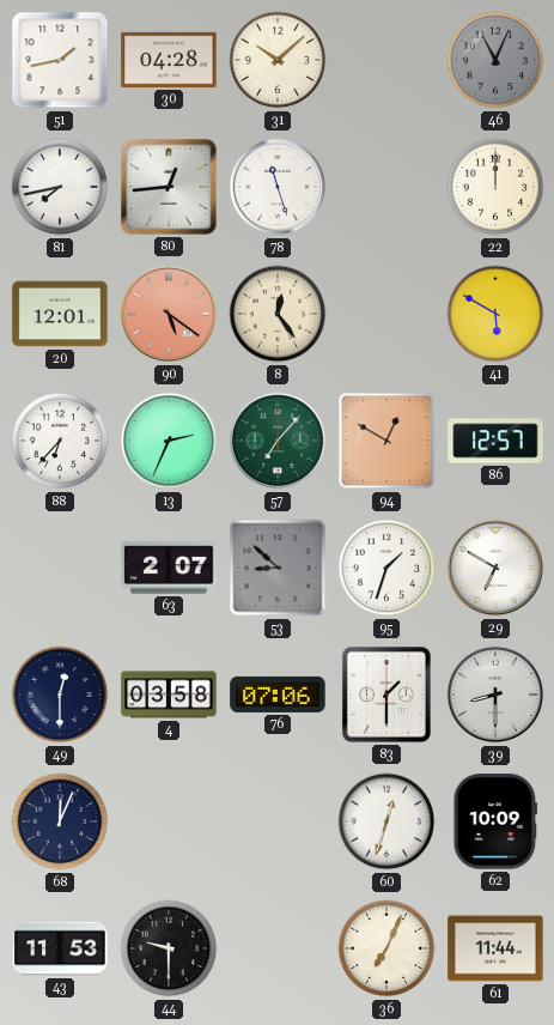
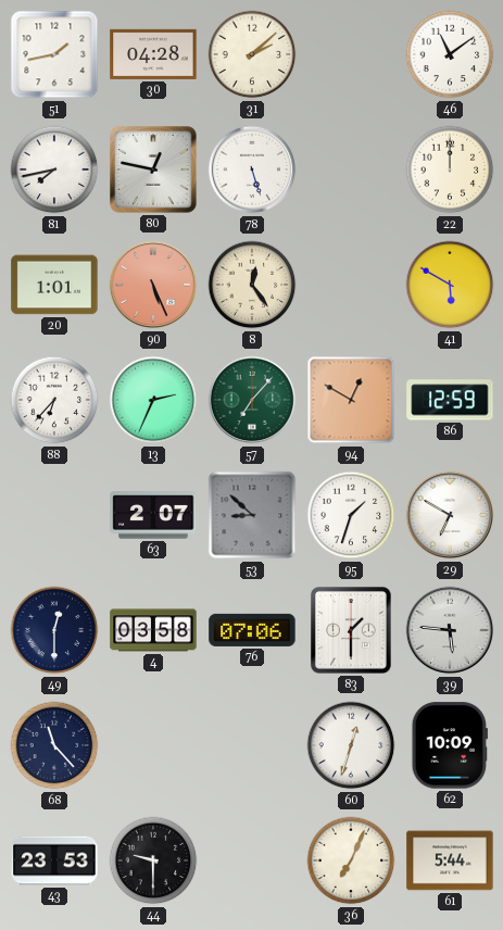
31: 10:08 -> 2:08 (252, 54)
46: 11:04 -> 11:09 (450, 54)
46 dial: grey -> white (450, 54)
80: 12:44 -> 12:47 (154, 171)
78: 11:27 -> 5:27 (252, 169)
20: 12:01 -> 1:01 (54, 285)
90: 5:21 -> 5:26 (153, 285)
86: 12:57 -> 12:59 (450, 400)
39: 8:30 -> 5:46 (450, 630)
68: 12:04 -> 11:23 (54, 745)
43: 11:53 -> 23:53 (54, 860)
61: 11:44 -> 5:44 (450, 860)
